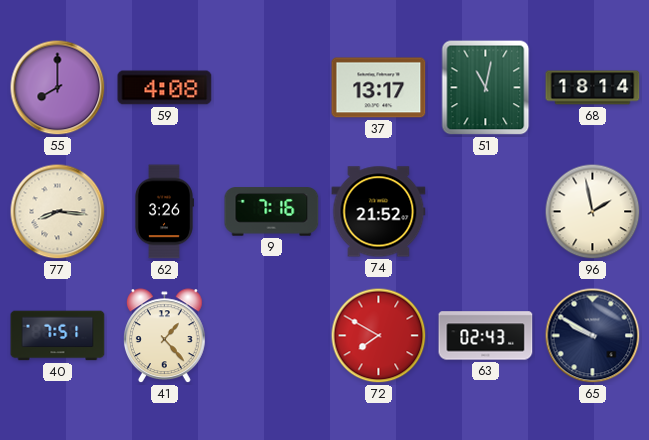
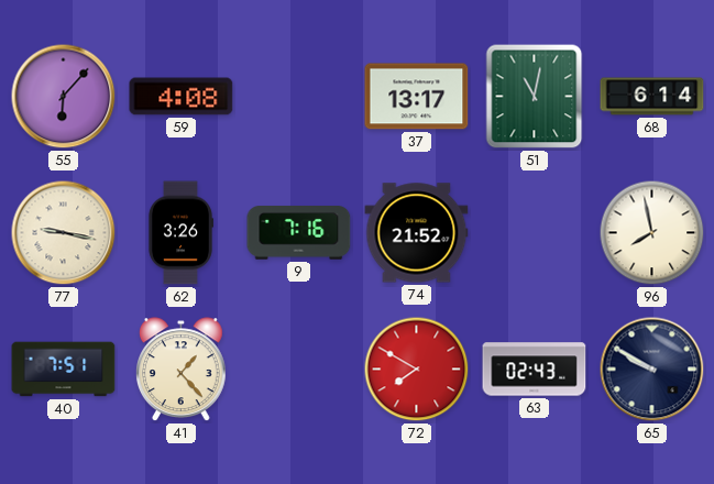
55: 8:00 -> 6:07 (64, 97)
68: 18:14 -> 6:14 (652, 97)
77: 8:16 -> 9:17 (64, 233)
96: 1:58 -> 7:58 (652, 233)
